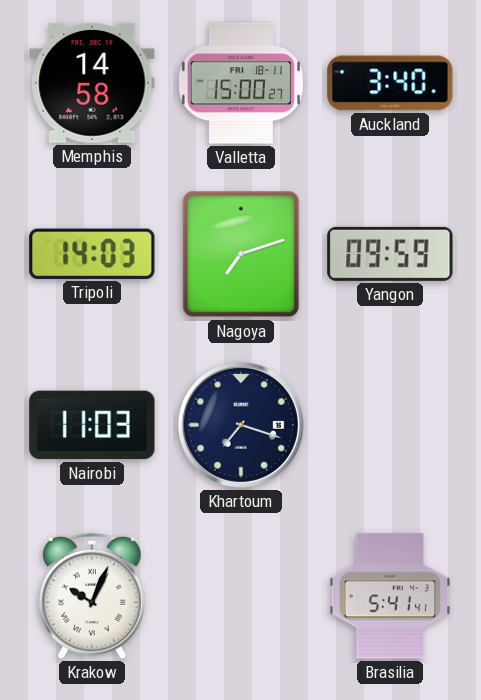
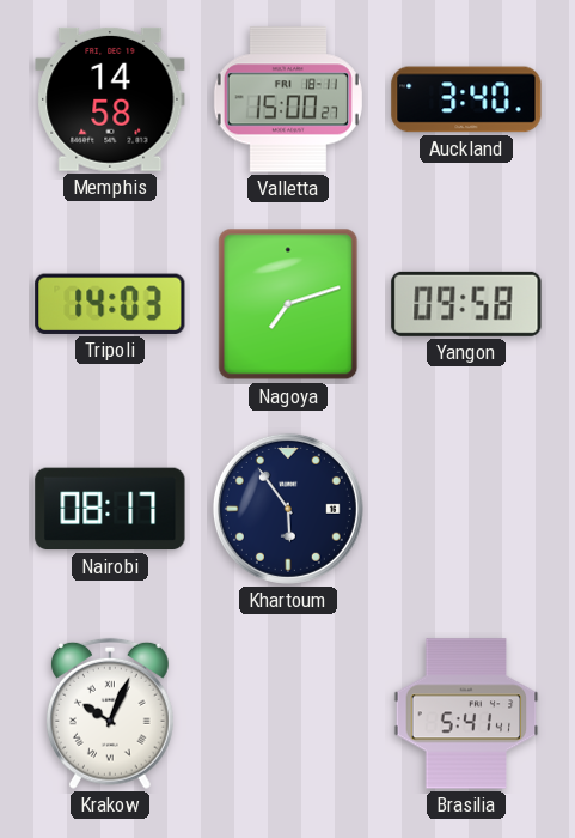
Yangon: 09:59 -> 09:58 (466, 304)
Nairobi: 11:03 -> 08:17 (110, 509)
Khartoum: 7:18 -> 5:54 (288, 509)
